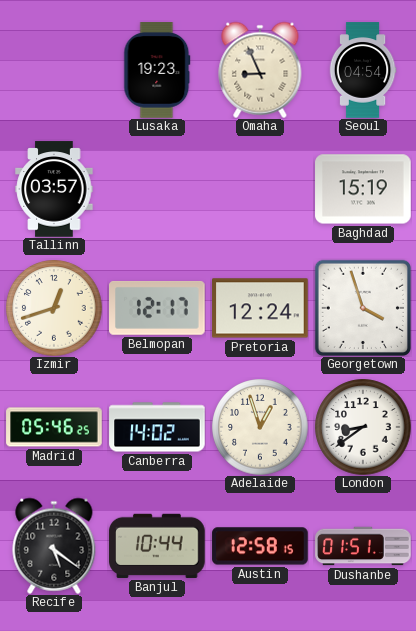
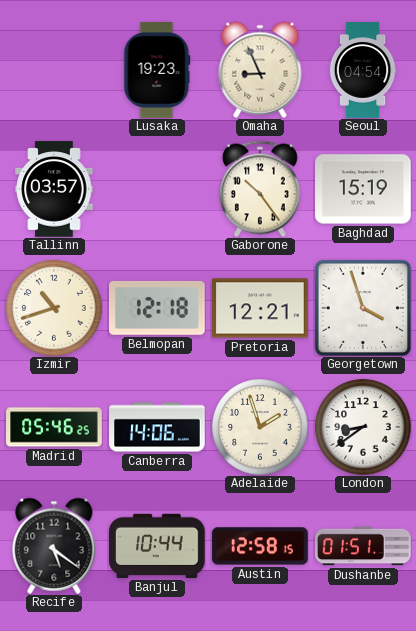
Gaborone: none -> 10:24 (260, 189)
Izmir: 12:42 -> 10:42 (54, 308)
Belmopan: 12:17 -> 12:18 (158, 308)
Pretoria: 12:24 -> 12:21 (260, 308)
Canberra: 14:02 -> 14:06 (157, 427)
Adelaide: 12:57 -> 1:57 (260, 427)
